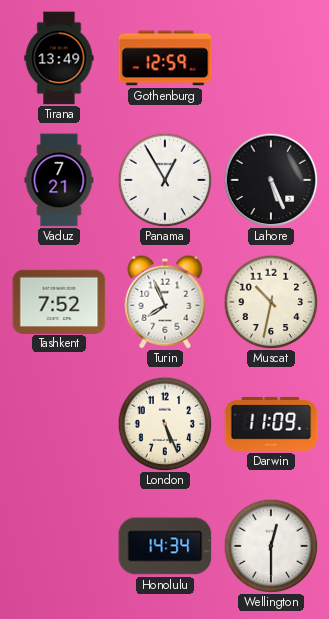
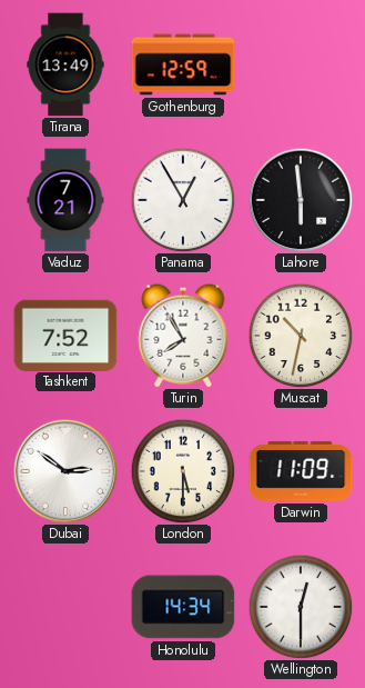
Lahore: 5:26 -> 5:59 (301, 200)
Turin: 7:56 -> 7:55 (183, 336)
Dubai: none -> 2:51 (65, 471)
London: 5:26 -> 5:30 (183, 471)
